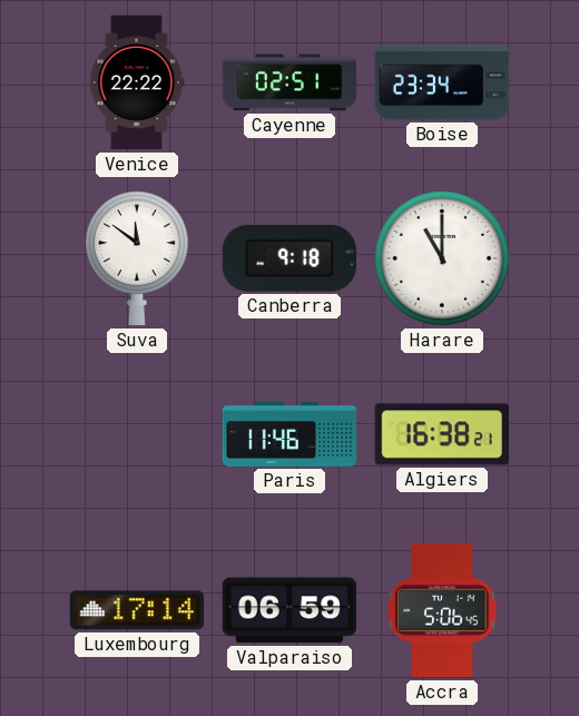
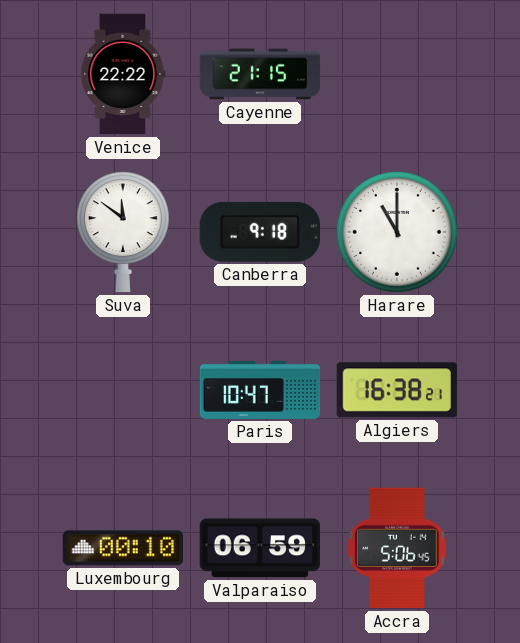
Cayenne: 02:51 -> 21:15 (260, 74)
Boise: 23:34 -> none (442, 82)
Paris: 11:46 -> 10:47 (260, 390)
Luxembourg: 17:14 -> 00:10 (123, 548)
